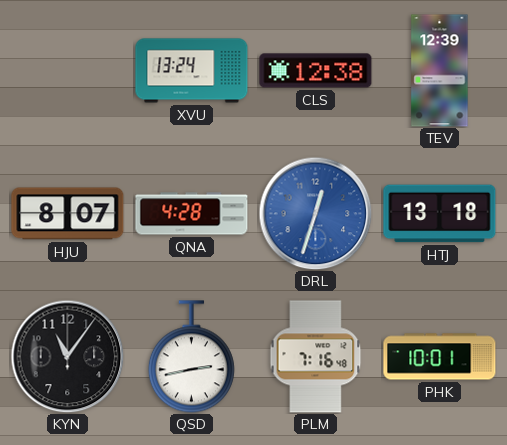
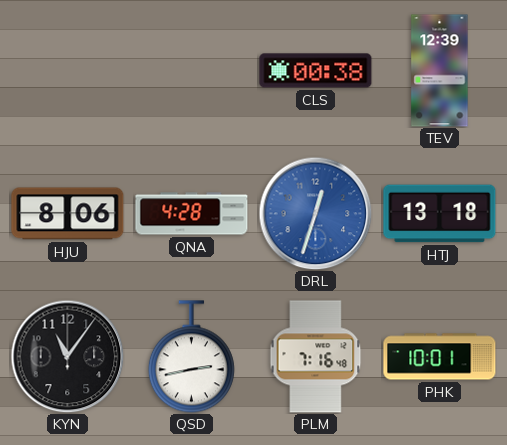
XVU: 13:24 -> none (192, 71)
CLS: 12:38 -> 00:38 (316, 71)
HJU: 8:07 -> 8:06 (68, 214)
